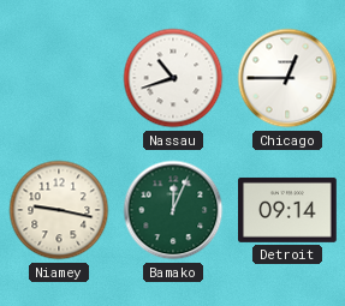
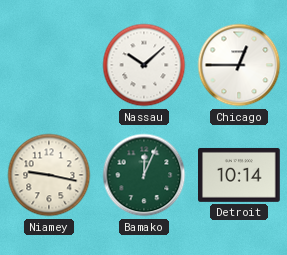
Nassau: 10:42 -> 10:08 (144, 65)
Detroit: 09:14 -> 10:14 (240, 175)
